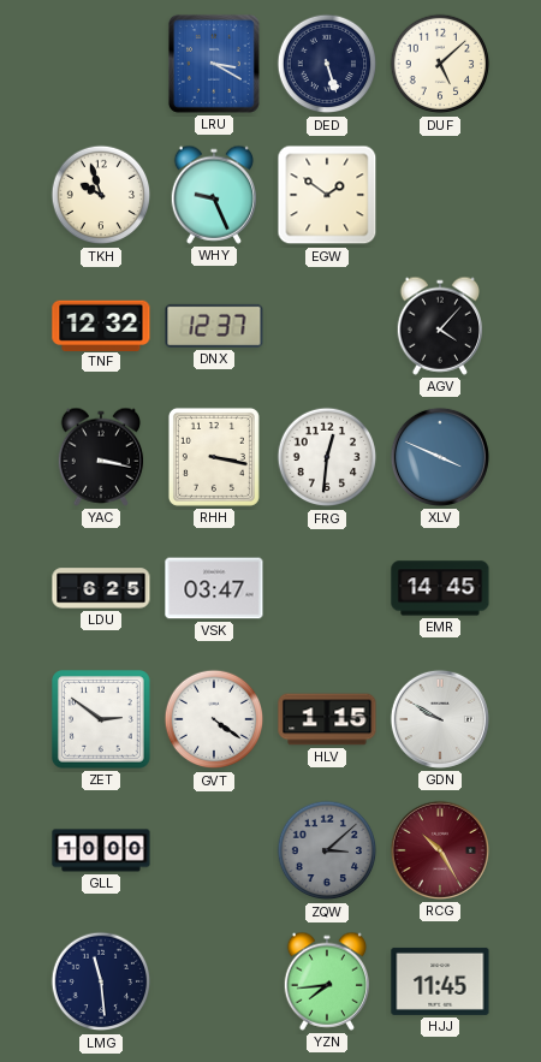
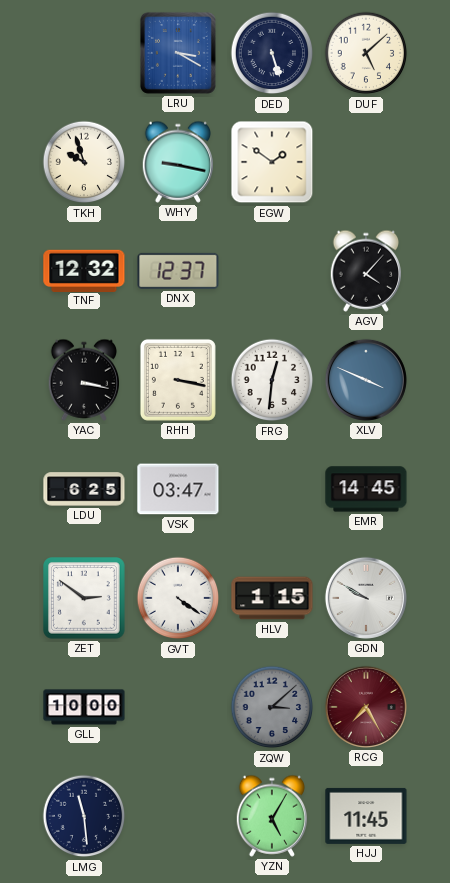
WHY: 9:26 -> 9:17 (177, 162)
RCG: 10:25 -> 7:25 (366, 707)
YZN: 7:44 -> 5:05 (271, 816)
